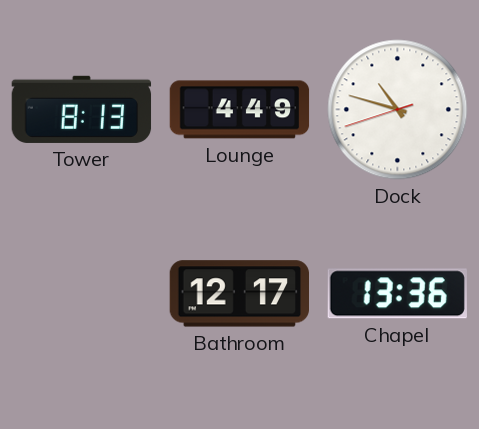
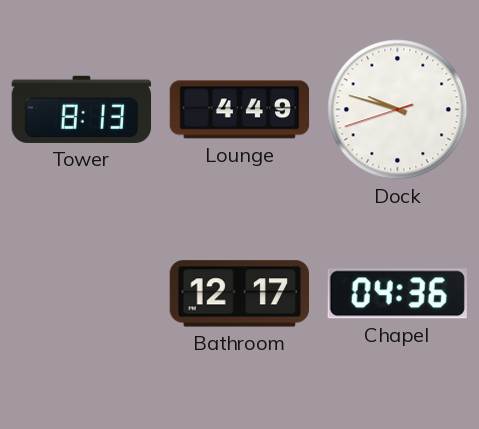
Dock: 10:47 -> 9:47 (398, 110)
Chapel: 13:36 -> 04:36 (397, 294)
